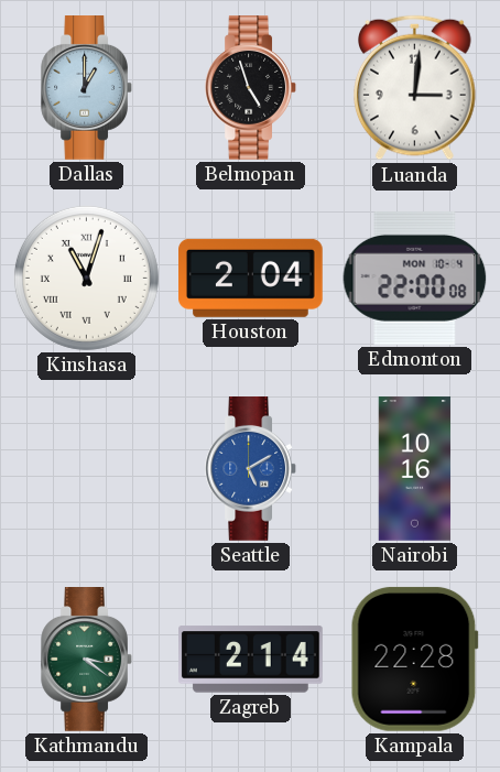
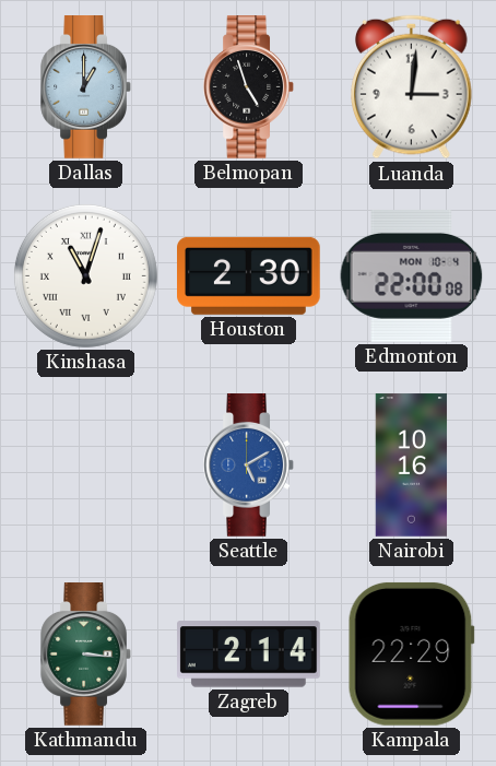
Houston: 2:04 -> 2:30 (249, 275)
Kathmandu: 3:21 -> 3:16 (85, 655)
Kampala: 22:28 -> 22:29 (411, 653)
